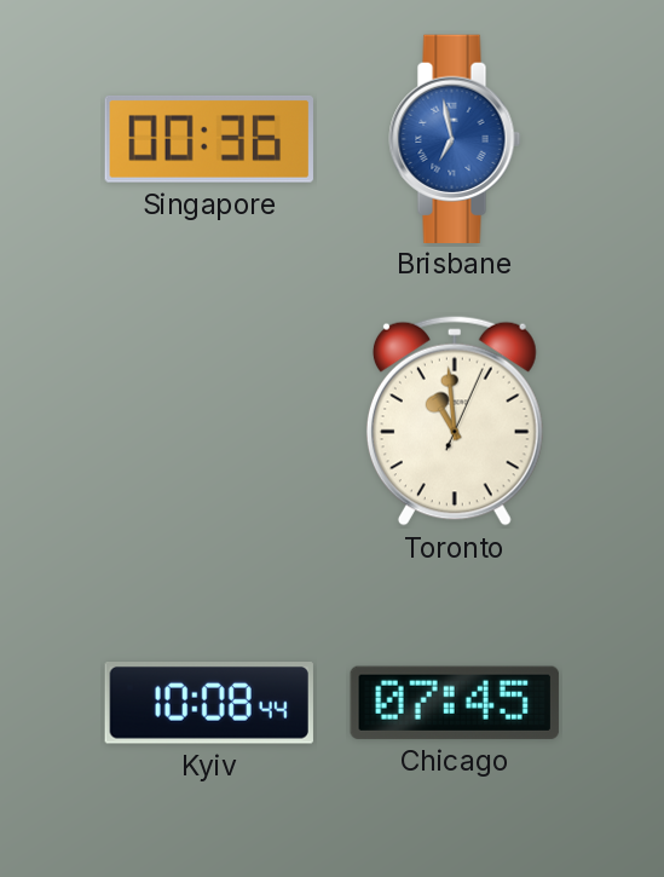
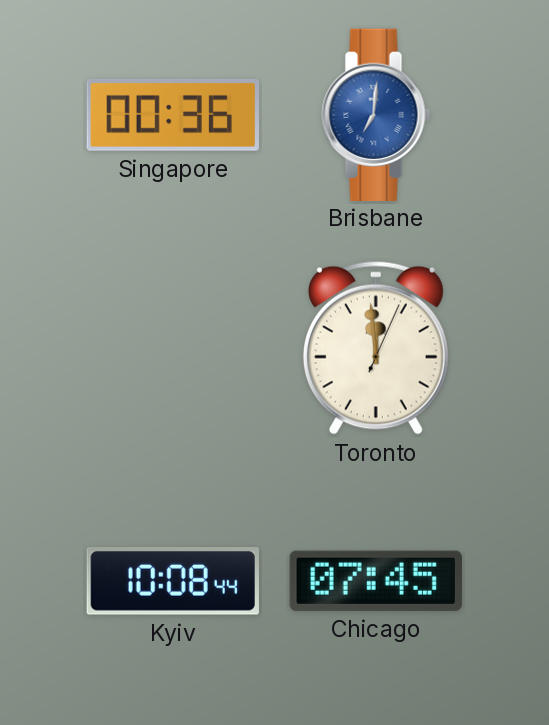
Brisbane: 6:58 -> 7:01 (376, 114)
Toronto: 10:59 -> 11:59 (376, 348)
